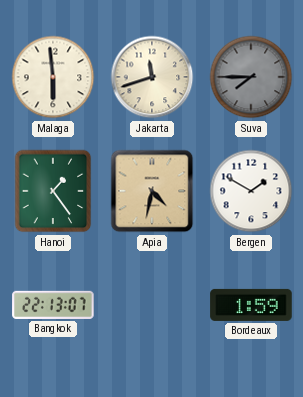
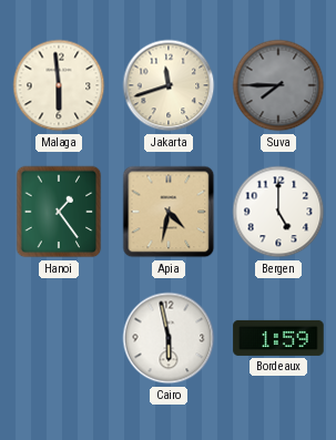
Bergen: 1:50 -> 5:00 (278, 212)
Bangkok: 22:13 -> none (53, 305)
Cairo: none -> 5:58 (169, 338)
